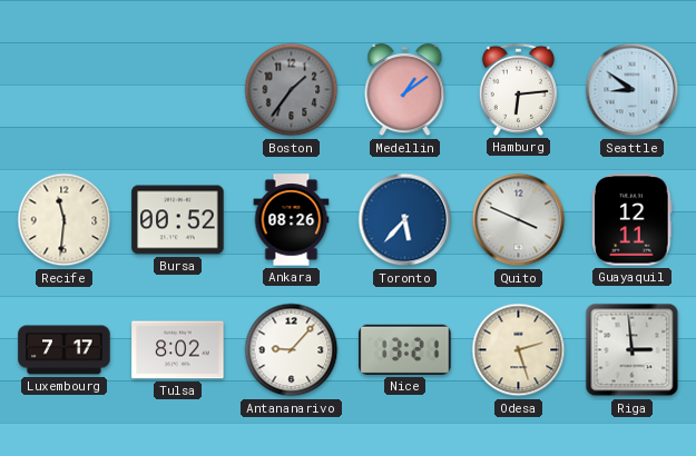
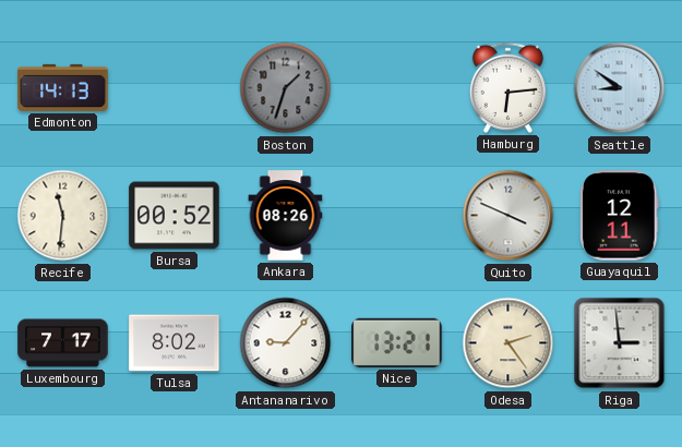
Edmonton: none -> 14:13 (63, 87)
Boston: 1:36 -> 1:33 (286, 88)
Medellin: 1:09 -> none (405, 90)
Toronto: 5:37 -> none (405, 220)
Odesa: 2:27 -> 2:24 (508, 343)
